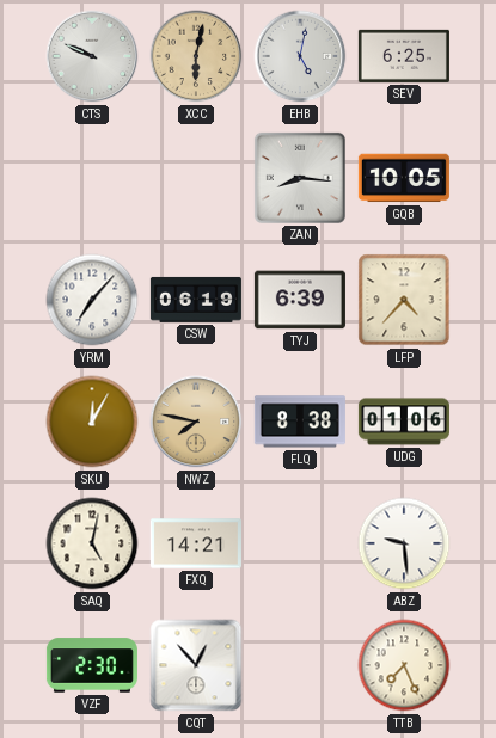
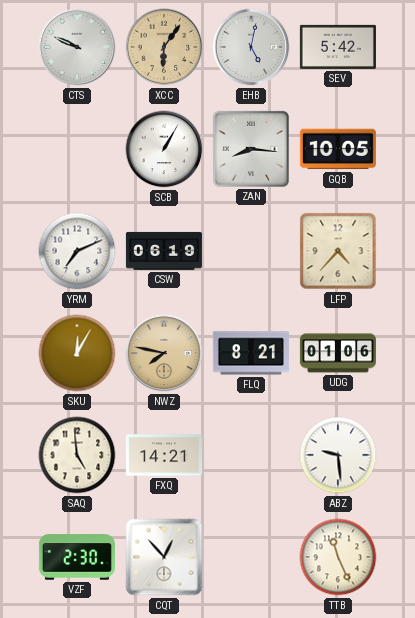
XCC: 6:02 -> 6:06 (164, 47)
SEV: 6:25 -> 5:42 (338, 47)
SCB: none -> 1:05 (164, 149)
YRM: 7:07 -> 7:11 (77, 251)
TYJ: 6:39 -> none (300, 300)
FLQ: 8:38 -> 8:21 (251, 353)
SAQ: 5:02 -> 4:59 (77, 455)
TTB: 7:26 -> 11:26 (338, 557)
